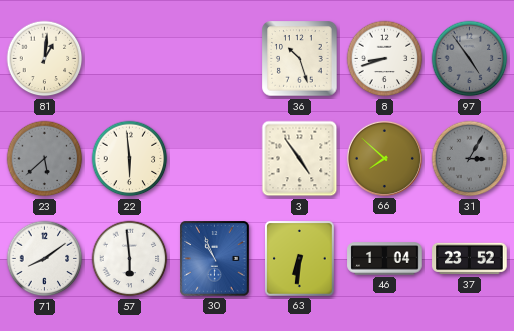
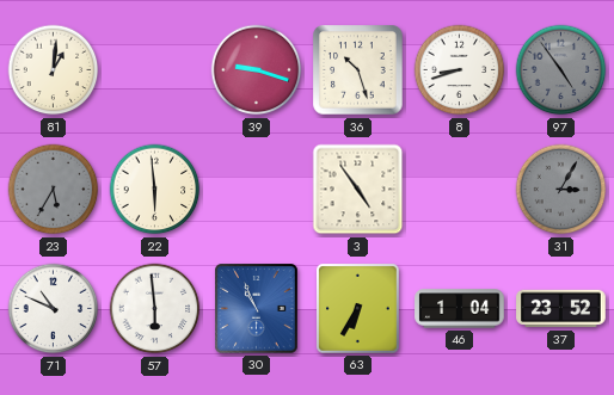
39: none -> 9:18 (257, 70)
23: 5:38 -> 5:35 (54, 190)
66: 7:52 -> none (384, 158)
71: 8:09 -> 10:49 (54, 309)
63: 6:31 -> 6:35 (358, 309)
